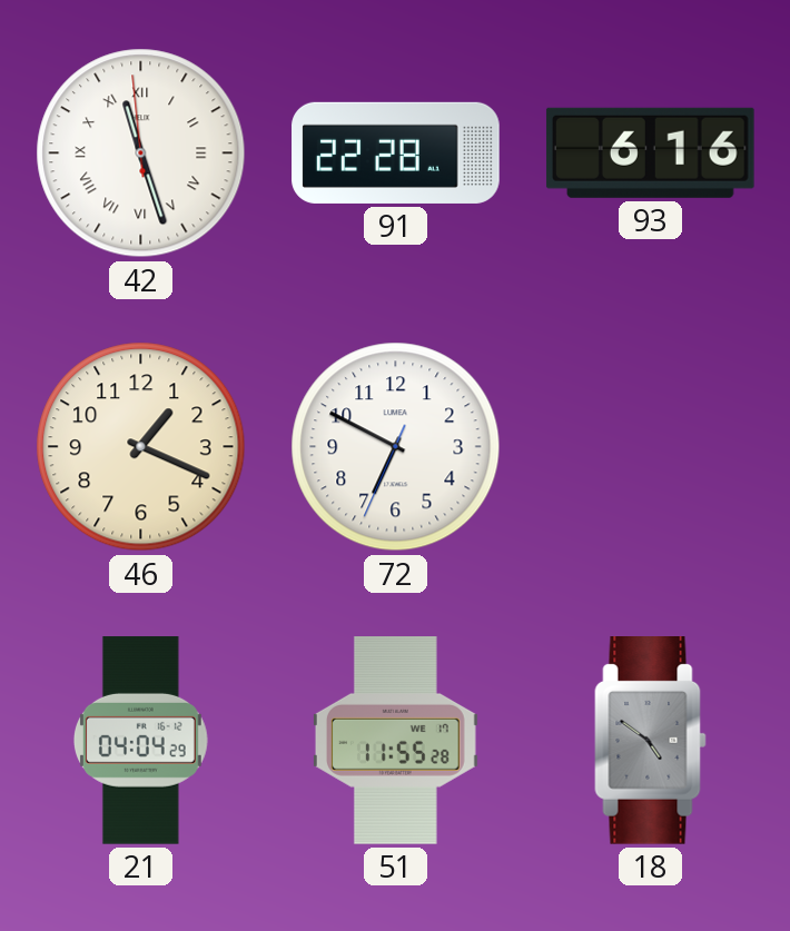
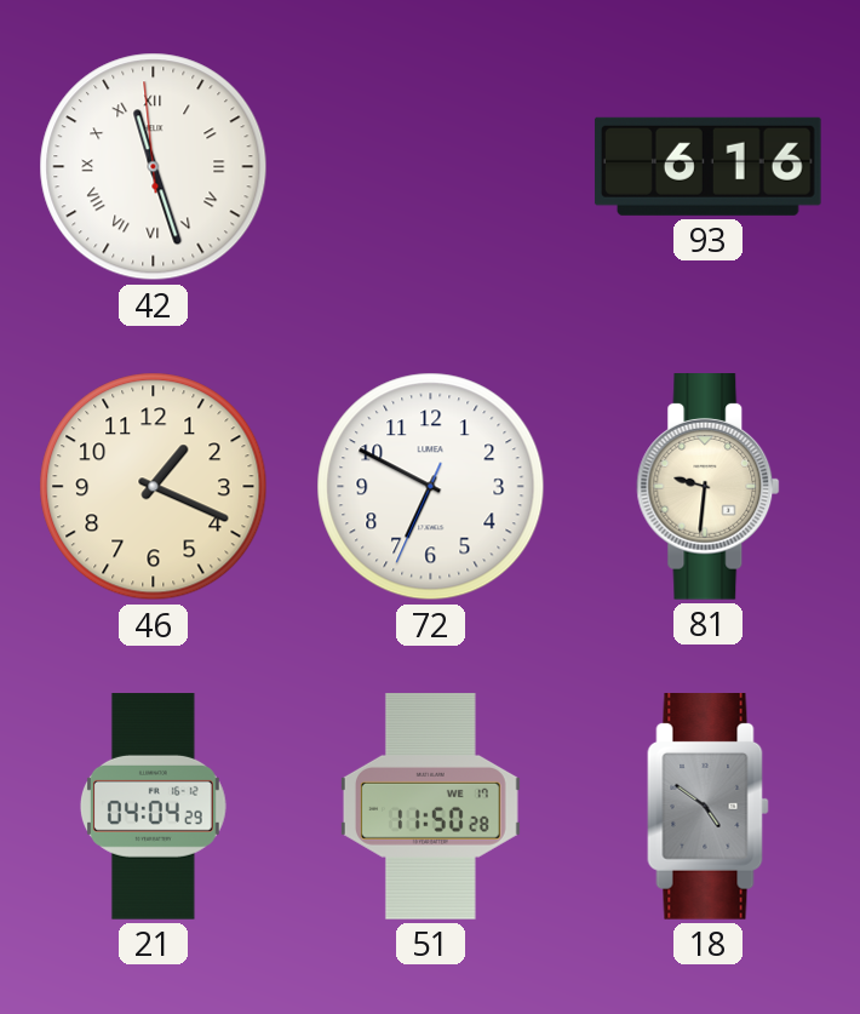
91: 22:28 -> none (396, 152)
81: none -> 9:31 (709, 487)
51: 11:55 -> 11:50 (430, 807)
